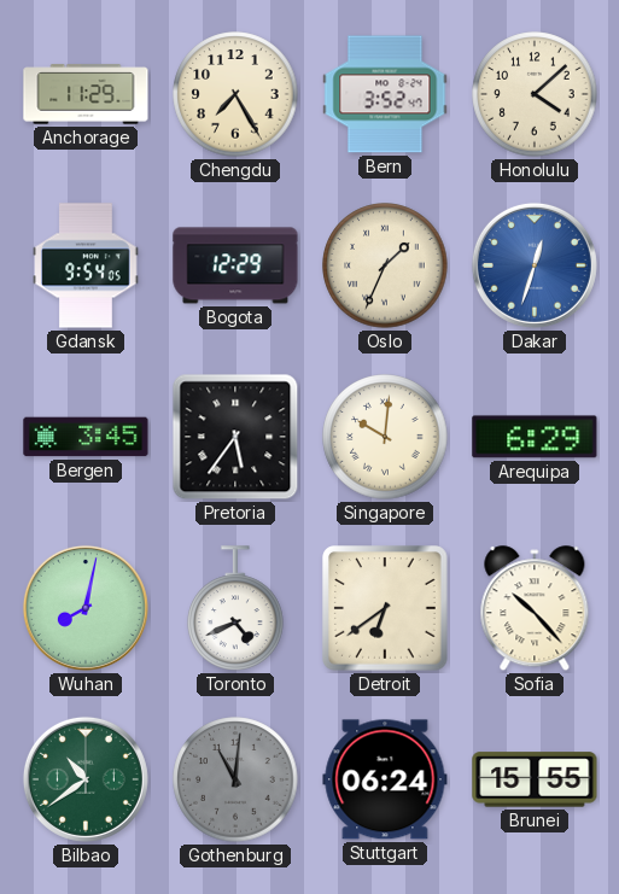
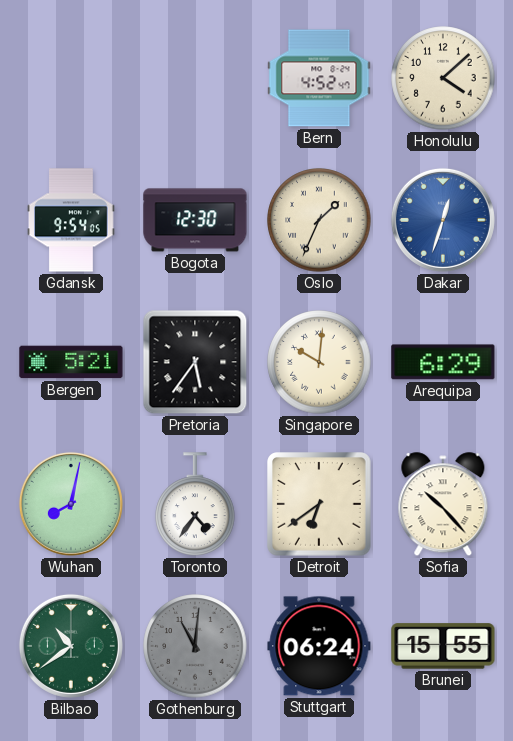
Anchorage: 11:29 -> none (86, 94)
Chengdu: 7:25 -> none (235, 94)
Bern: 3:52 -> 4:52 (319, 78)
Bogota: 12:29 -> 12:30 (195, 220)
Bergen: 3:45 -> 5:21 (71, 362)
Toronto: 4:41 -> 4:36 (195, 504)
